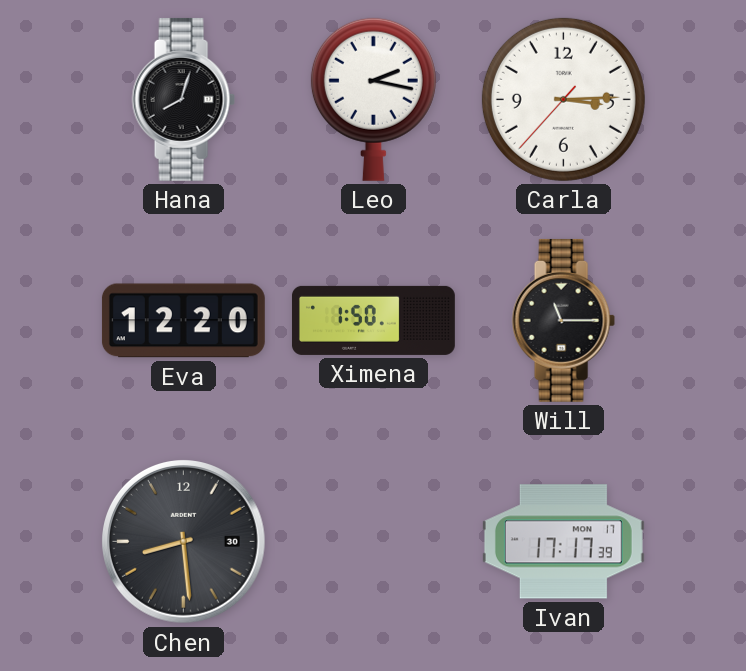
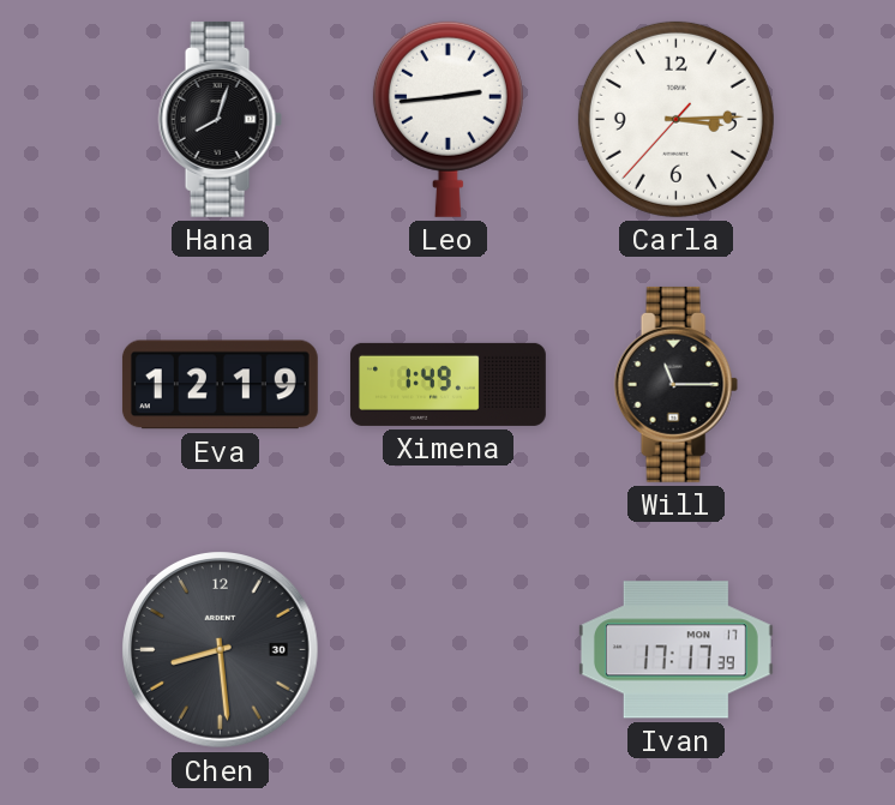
Leo: 2:17 -> 2:44 (447, 119)
Eva: 12:20 -> 12:19 (220, 385)
Ximena: 1:50 -> 1:49 (447, 384)
